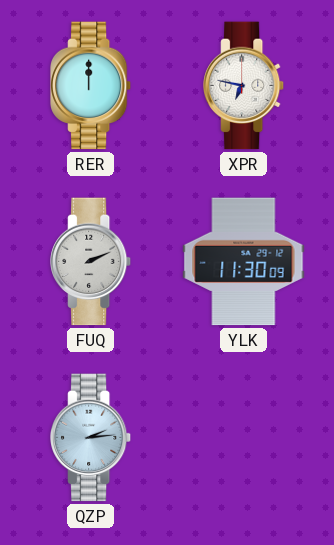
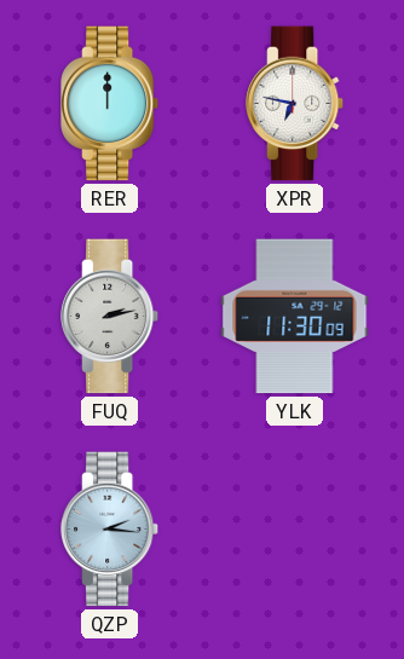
FUQ: 2:11 -> 2:13 (111, 317)
QZP: 2:14 -> 2:16 (111, 530)
